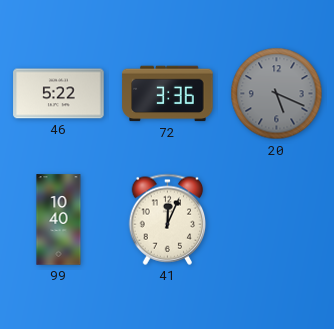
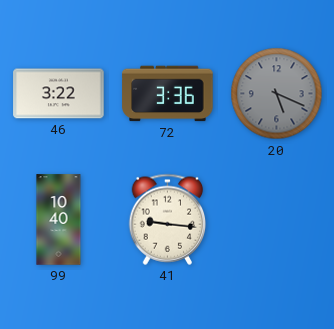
46: 5:22 -> 3:22 (59, 94)
41: 12:04 -> 9:16 (168, 219)
